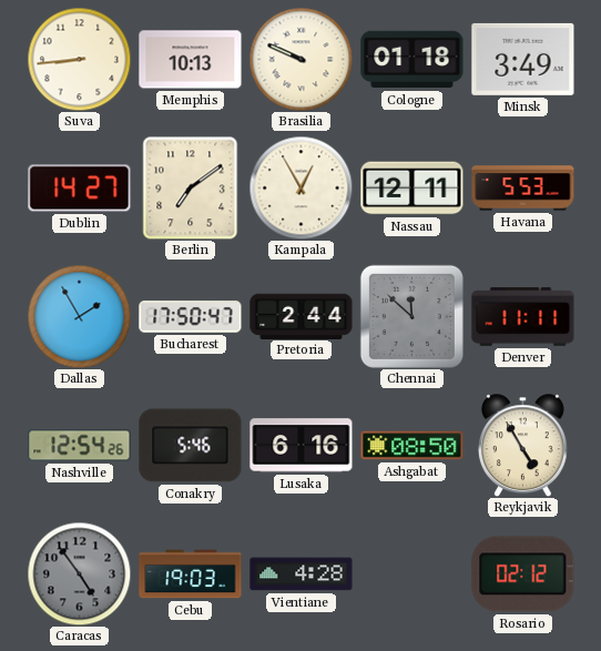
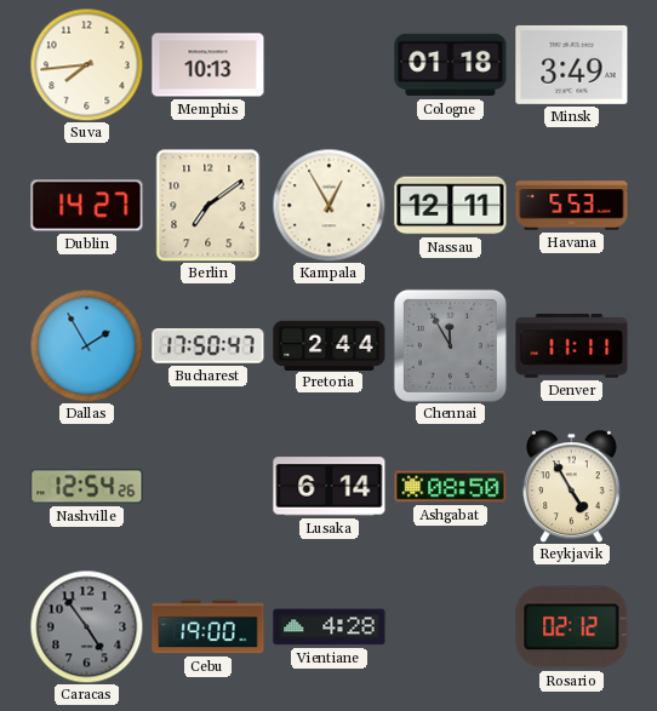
Suva: 8:44 -> 7:44 (86, 64)
Brasilia: 9:49 -> none (300, 59)
Chennai: 11:52 -> 11:55 (450, 345)
Conakry: 5:46 -> none (191, 446)
Lusaka: 6:16 -> 6:14 (330, 487)
Cebu: 19:03 -> 19:00 (208, 627)
